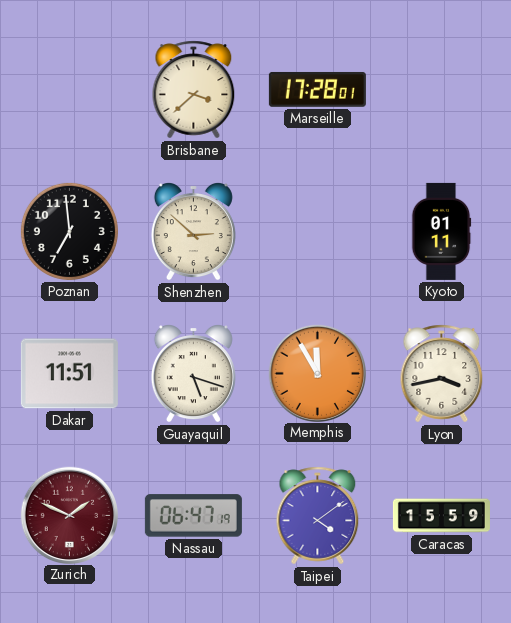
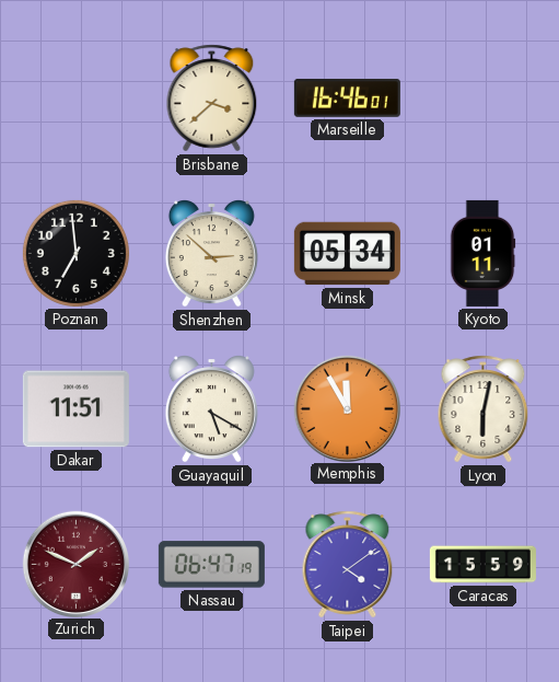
Marseille: 17:28 -> 16:46 (347, 97)
Minsk: none -> 05:34 (347, 254)
Guayaquil: 5:18 -> 5:20 (211, 409)
Lyon: 3:43 -> 6:02 (484, 409)
